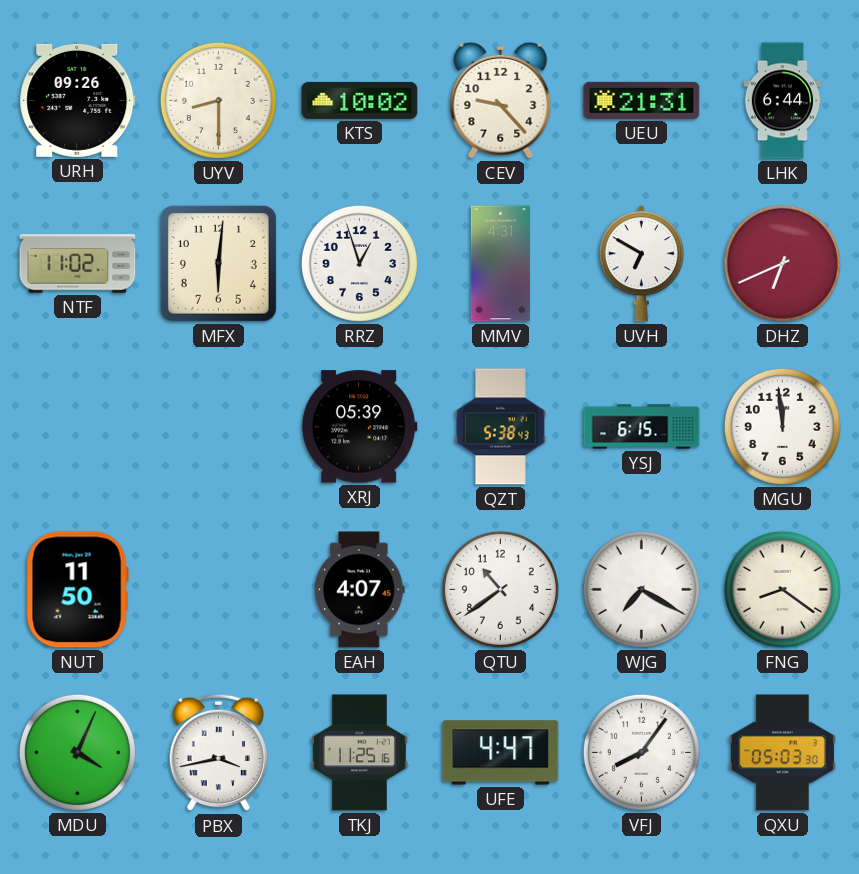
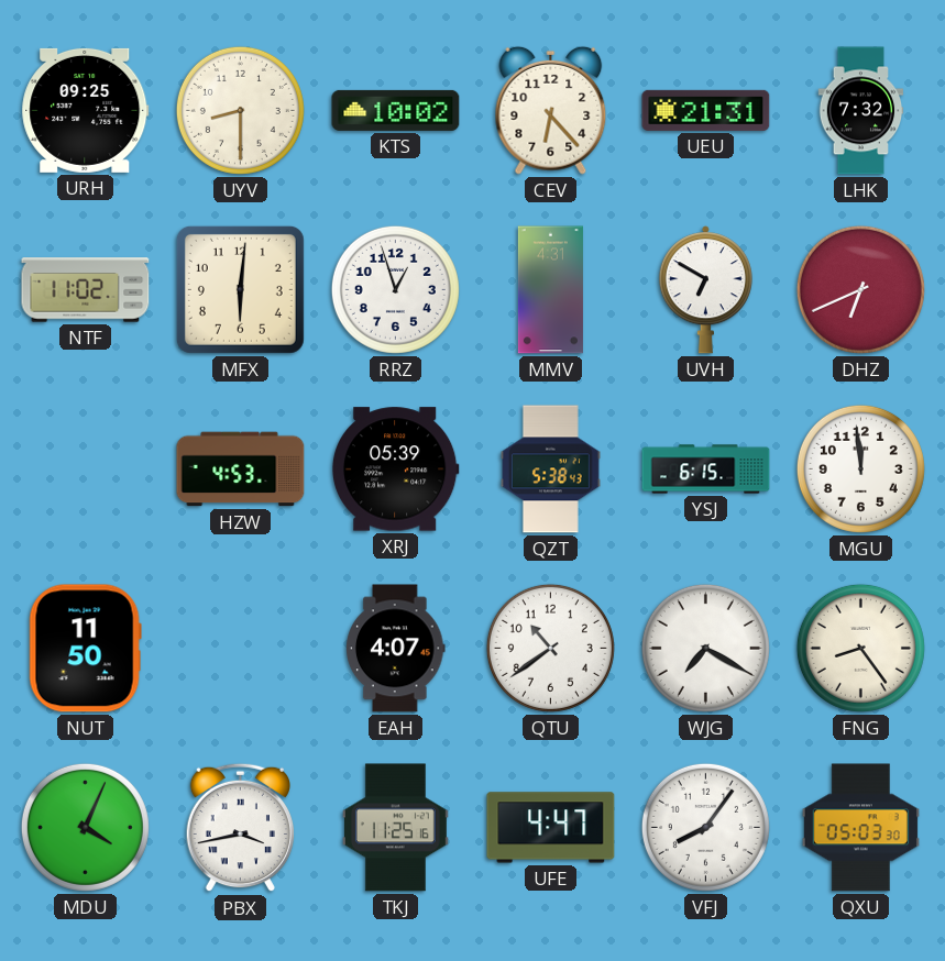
URH: 09:26 -> 09:25 (86, 110)
CEV: 9:23 -> 6:23 (551, 110)
LHK: 6:44 -> 7:32 (861, 111)
HZW: none -> 4:53 (241, 470)
FNG: 8:21 -> 8:24 (860, 648)
